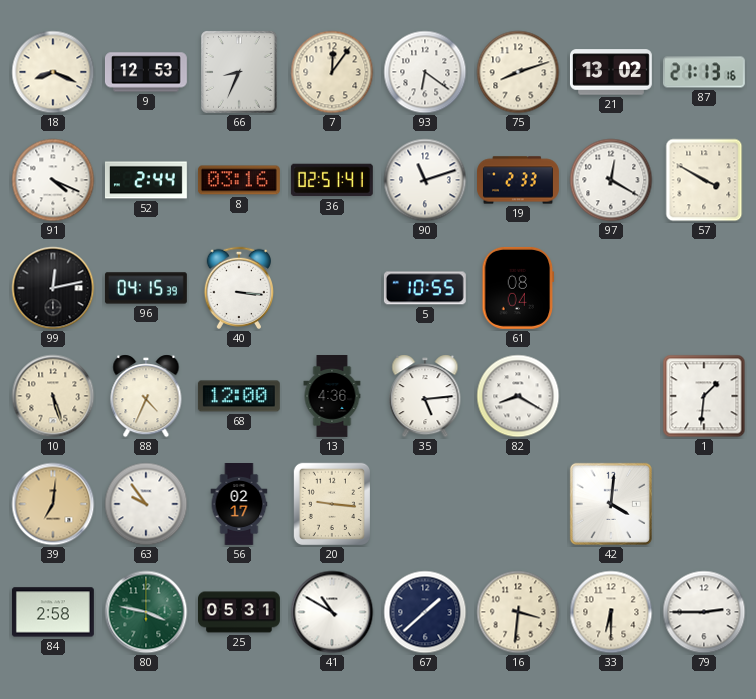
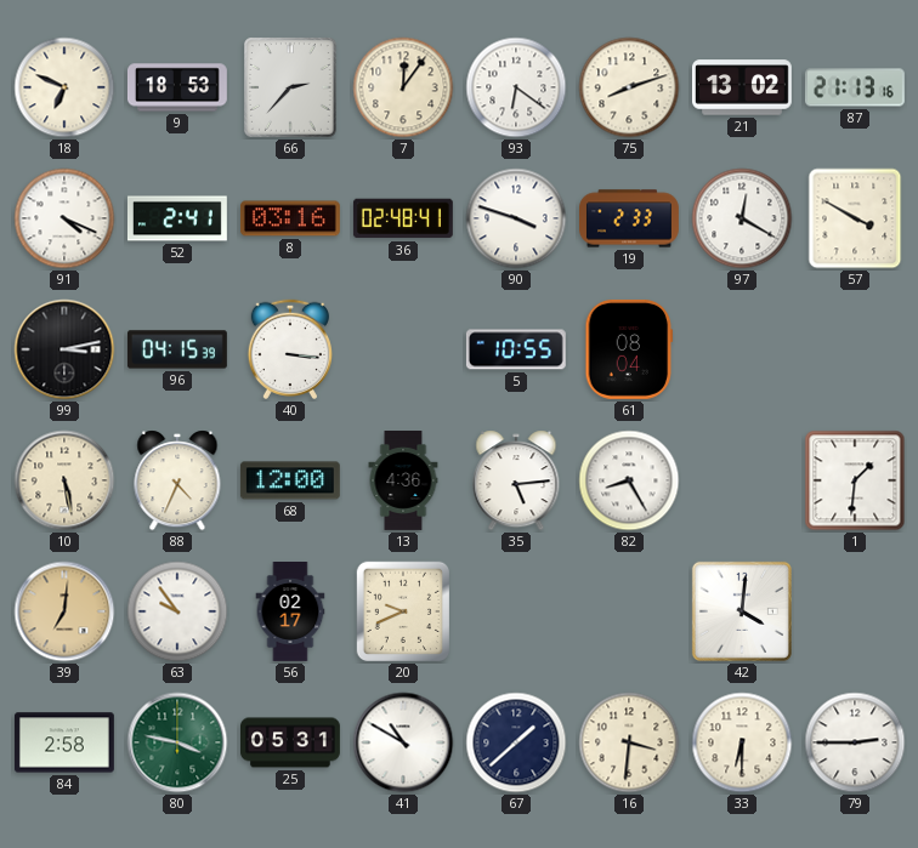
18: 8:19 -> 6:49 (64, 87)
9: 12:53 -> 18:53 (177, 87)
66: 8:34 -> 2:37 (291, 89)
52: 2:44 -> 2:41 (177, 218)
36: 02:51 -> 02:48 (403, 218)
90: 11:12 -> 3:48 (516, 218)
99: 12:13 -> 3:13 (64, 349)
10: 5:27 -> 5:28 (64, 480)
82: 8:20 -> 8:25 (629, 480)
20: 9:16 -> 9:41 (403, 611)
